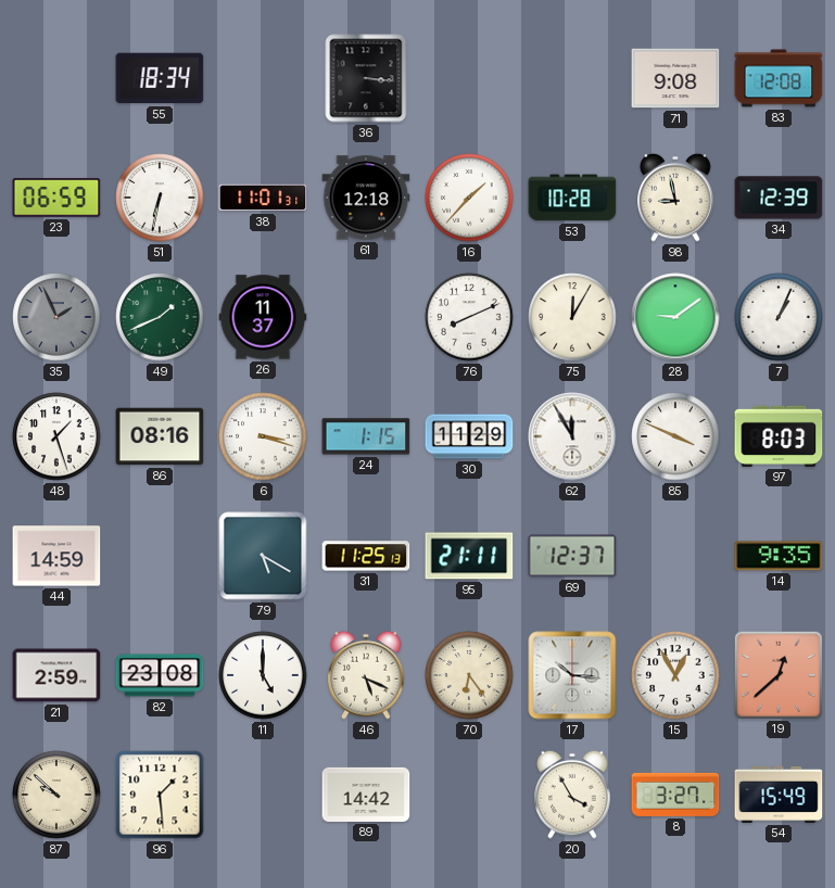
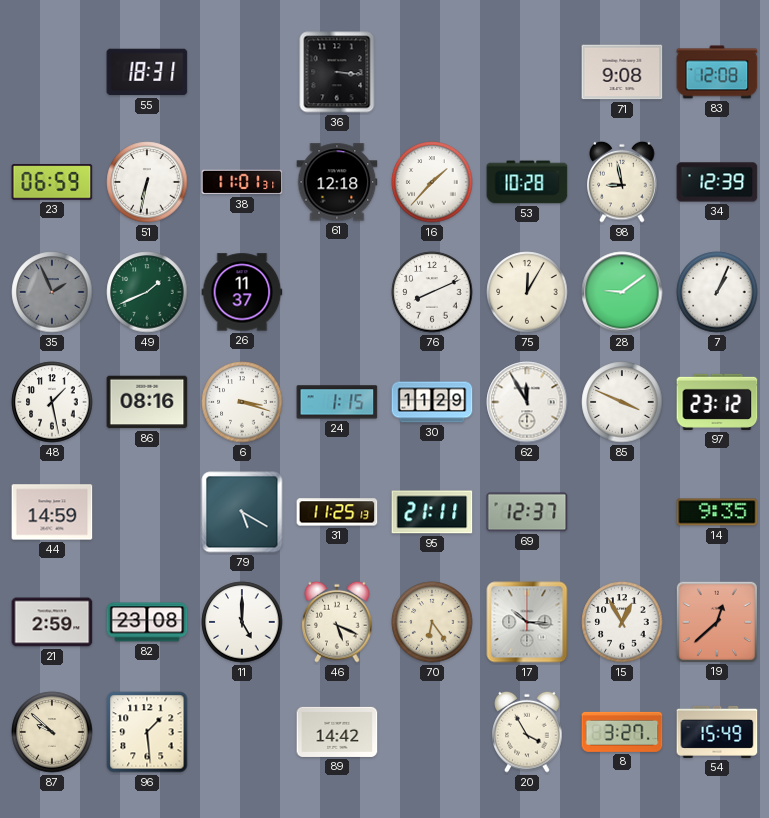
55: 18:34 -> 18:31 (147, 72)
48: 1:27 -> 1:28 (52, 402)
97: 8:03 -> 23:12 (717, 402)
